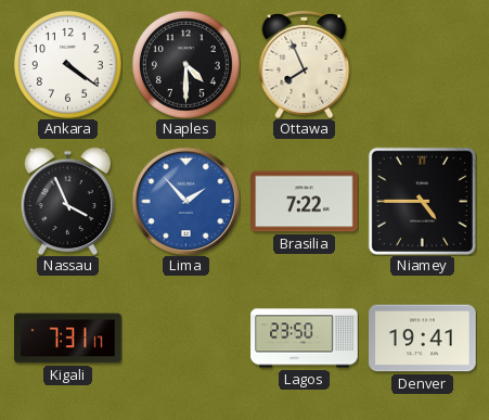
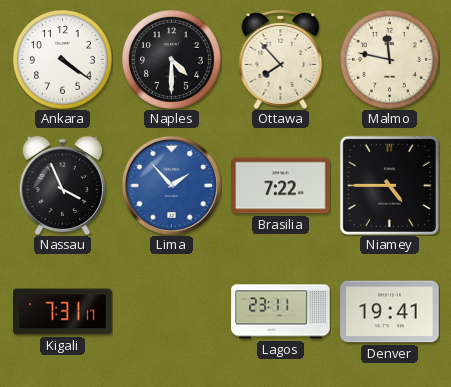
Ottawa: 7:56 -> 7:53 (281, 59)
Malmo: none -> 11:47 (389, 59)
Lagos: 23:50 -> 23:11 (281, 312)
